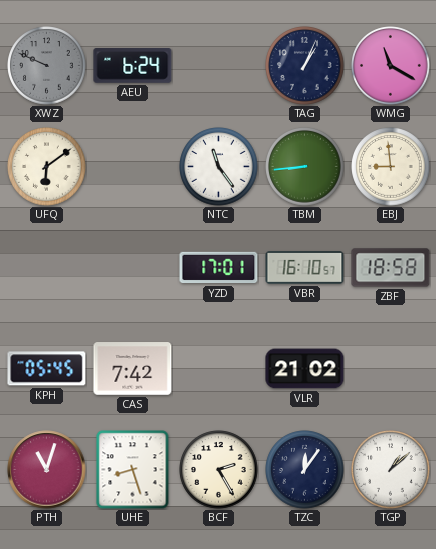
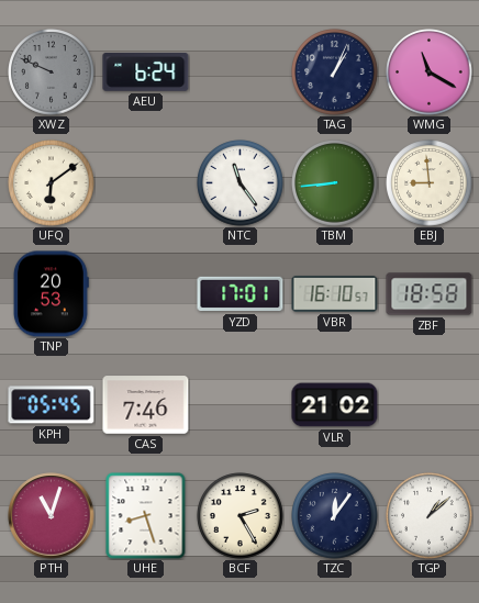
TNP: none -> 20:53 (52, 294)
CAS: 7:42 -> 7:46 (146, 405)
